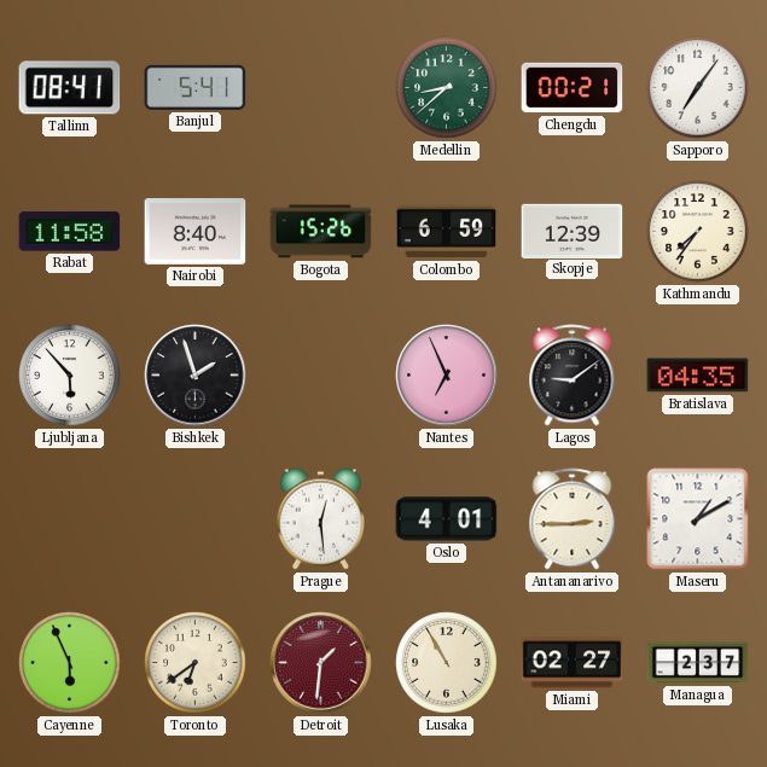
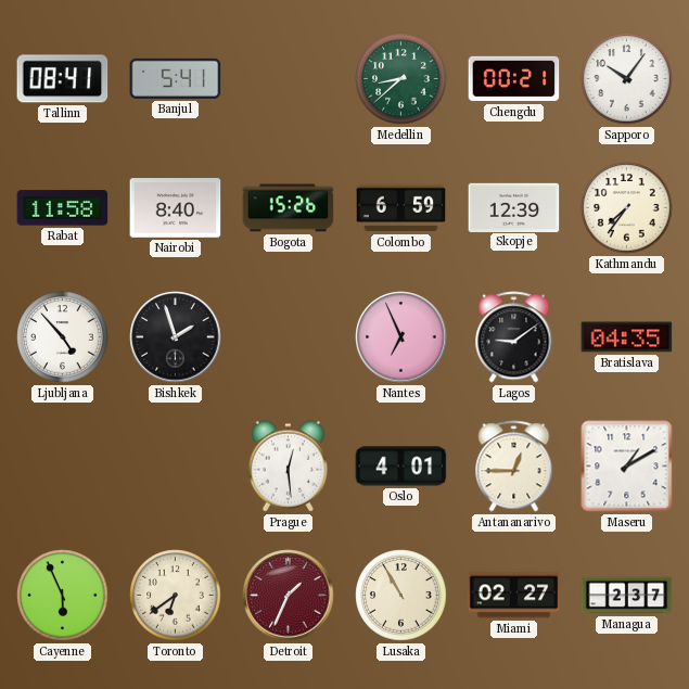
Sapporo: 7:06 -> 10:06 (627, 79)
Ljubljana: 5:53 -> 4:53 (63, 337)
Antananarivo: 2:45 -> 12:45 (514, 467)
Detroit: 1:31 -> 1:34 (289, 596)
